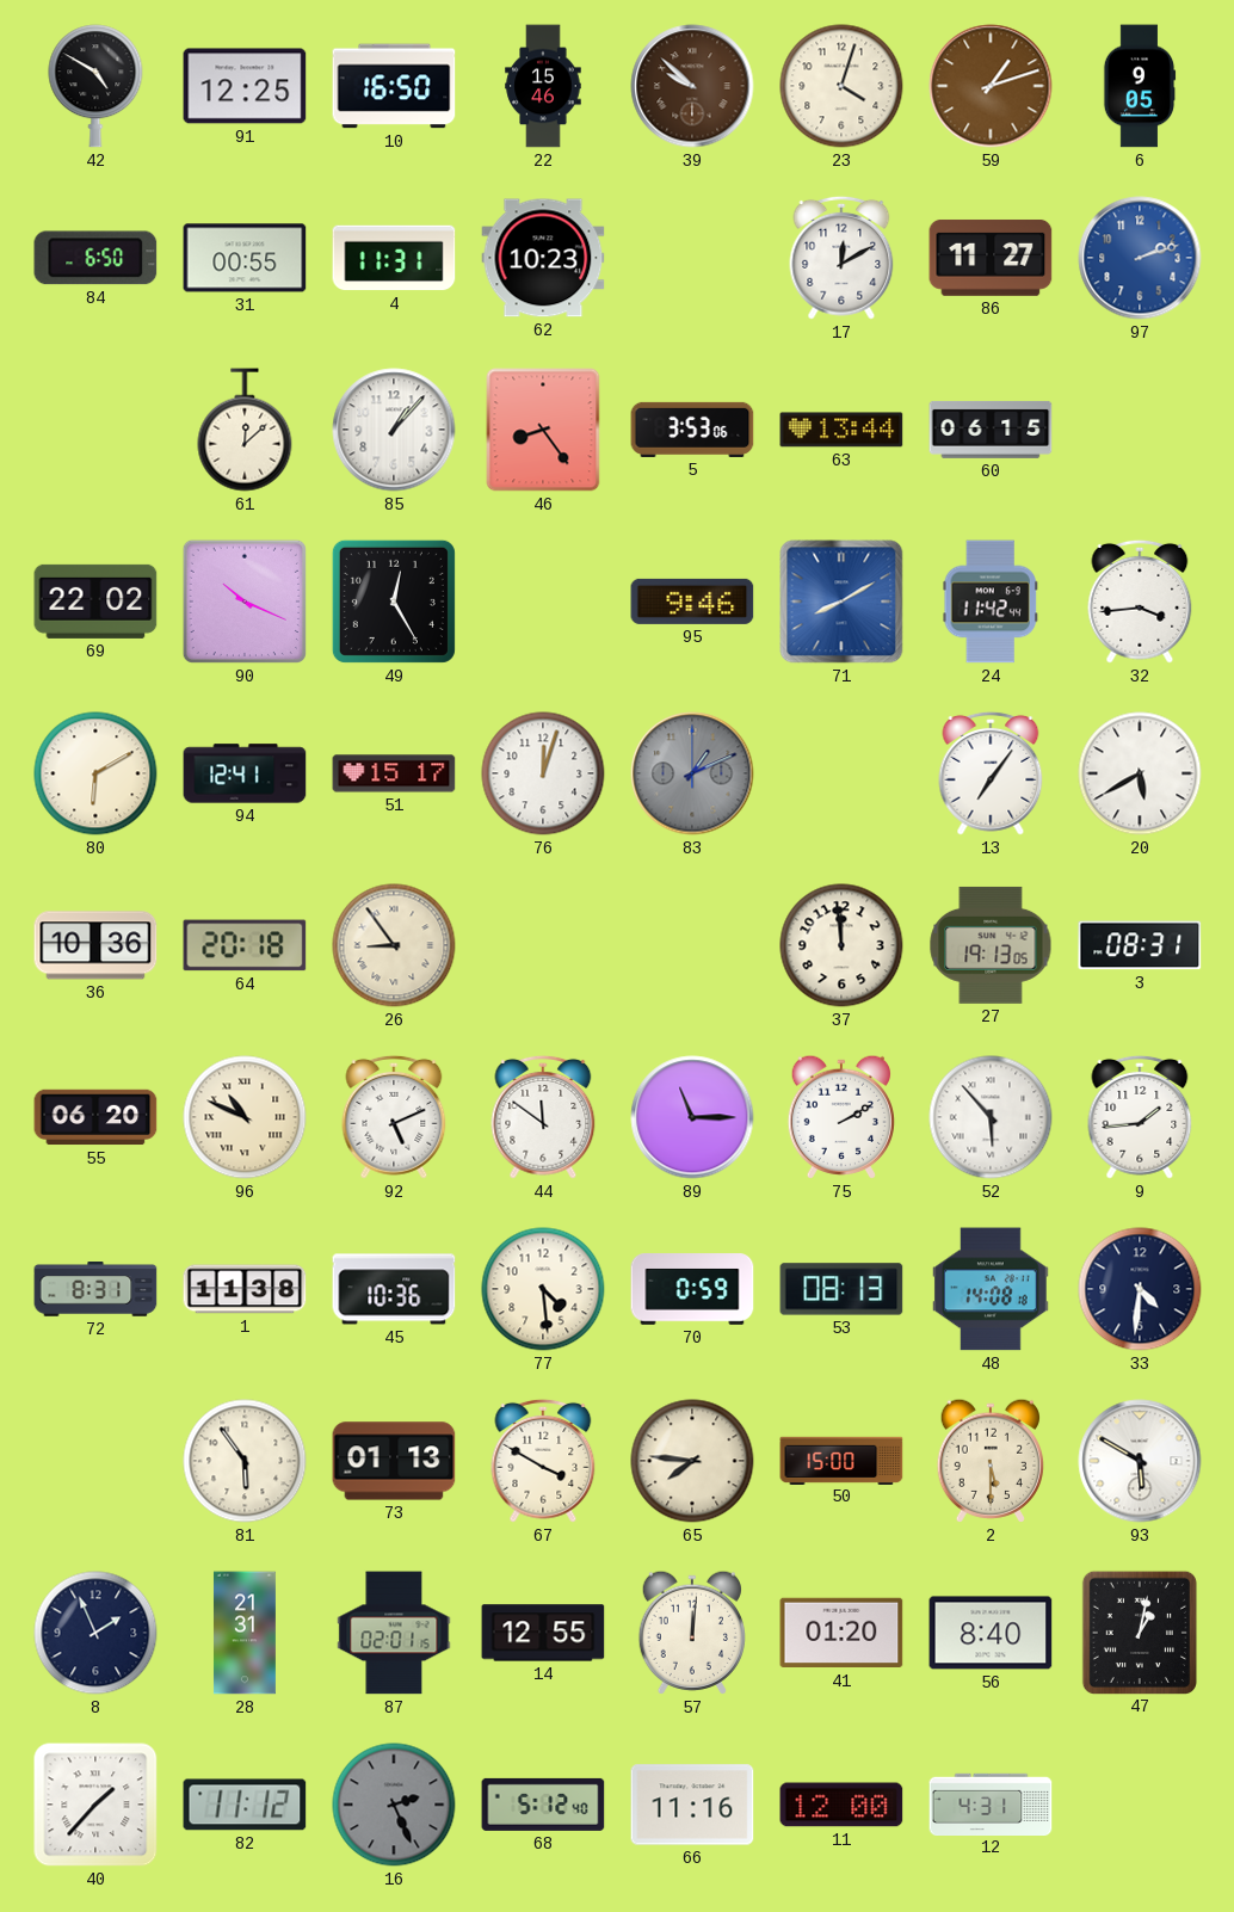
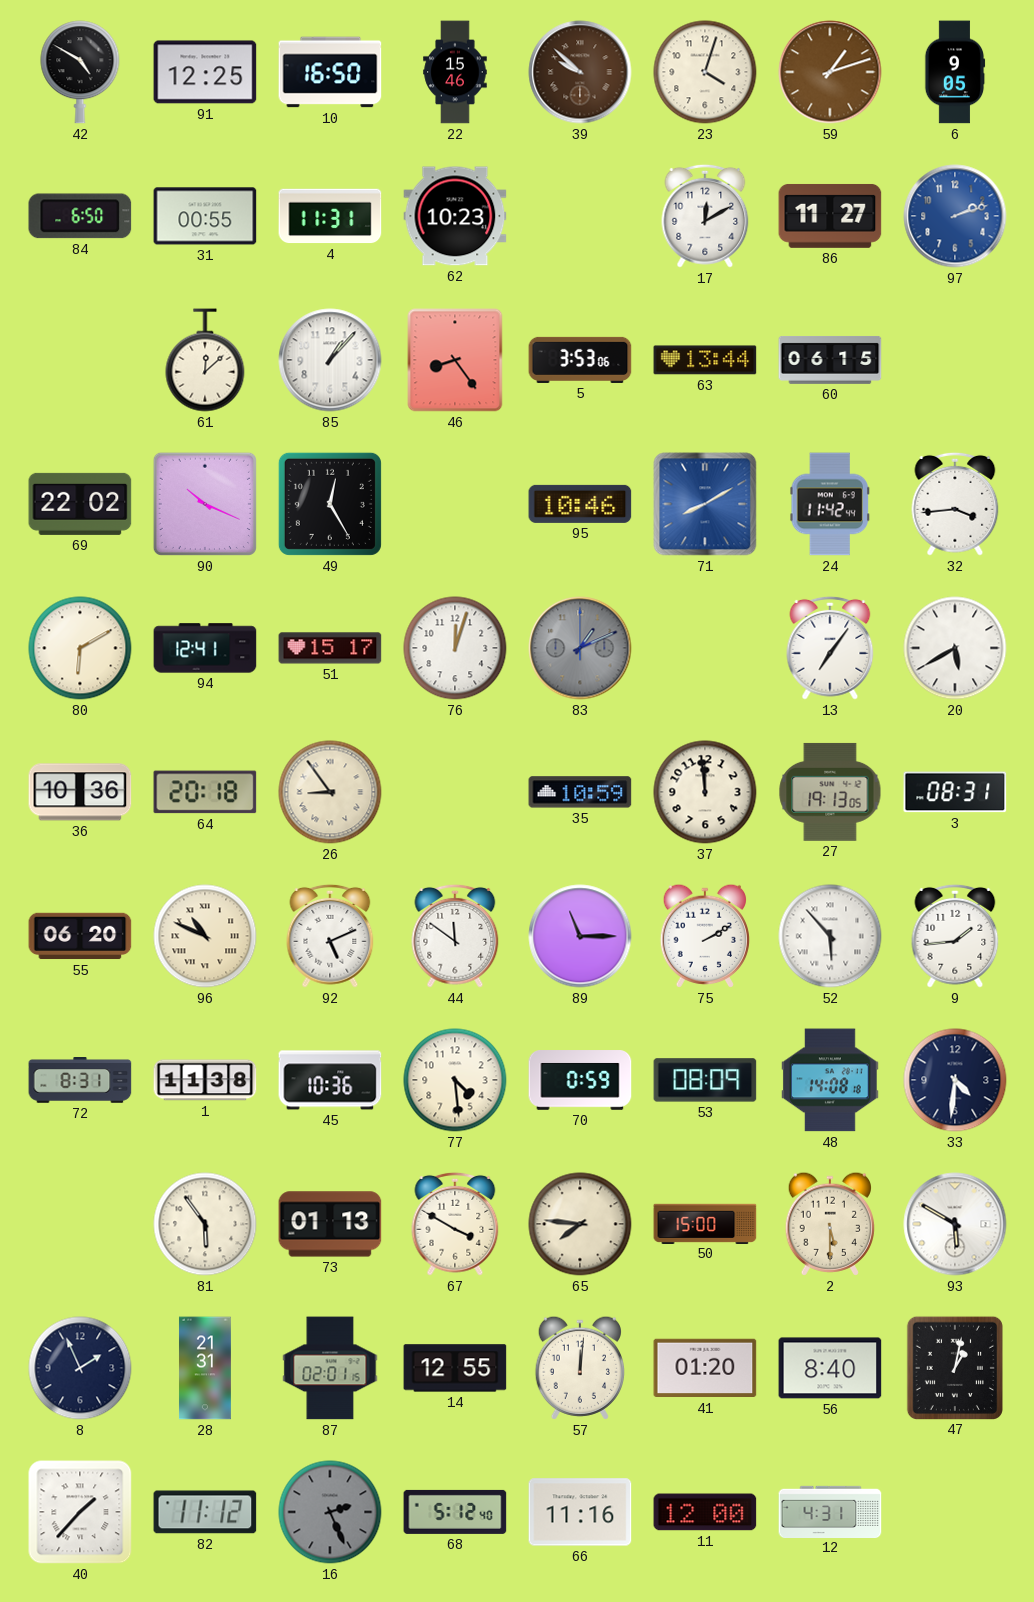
95: 9:46 -> 10:46 (580, 504)
35: none -> 10:59 (580, 792)
53: 08:13 -> 08:09 (705, 1080)
